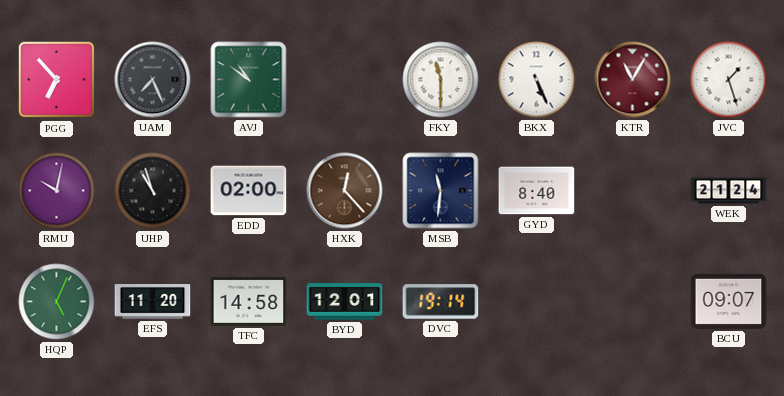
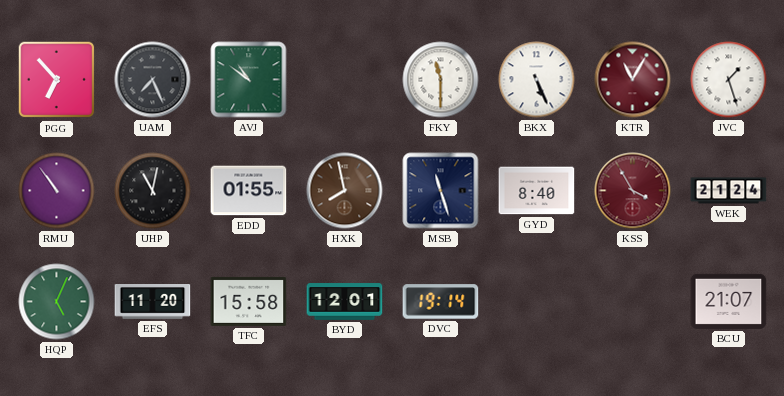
RMU: 10:02 -> 10:54 (57, 191)
UHP: 10:57 -> 11:02 (153, 191)
EDD: 02:00 -> 01:55 (249, 191)
HXK: 12:23 -> 7:58 (345, 191)
MSB: 11:31 -> 11:27 (441, 191)
KSS: none -> 3:55 (633, 191)
TFC: 14:58 -> 15:58 (249, 301)
BCU: 09:07 -> 21:07 (729, 301)
